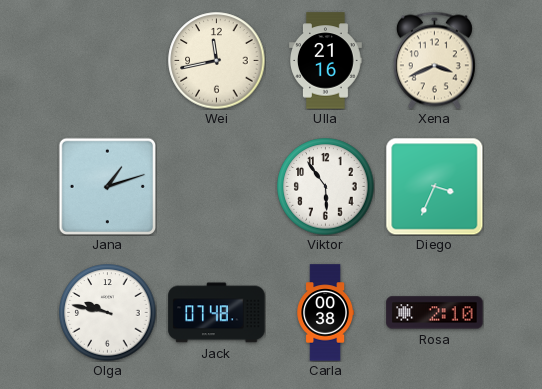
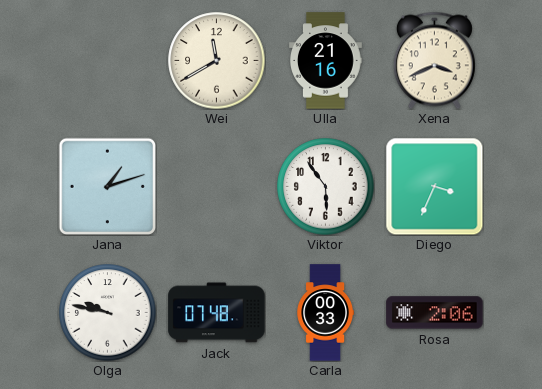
Wei: 11:43 -> 11:40 (217, 61)
Carla: 00:38 -> 00:33 (325, 313)
Rosa: 2:10 -> 2:06 (435, 313)
